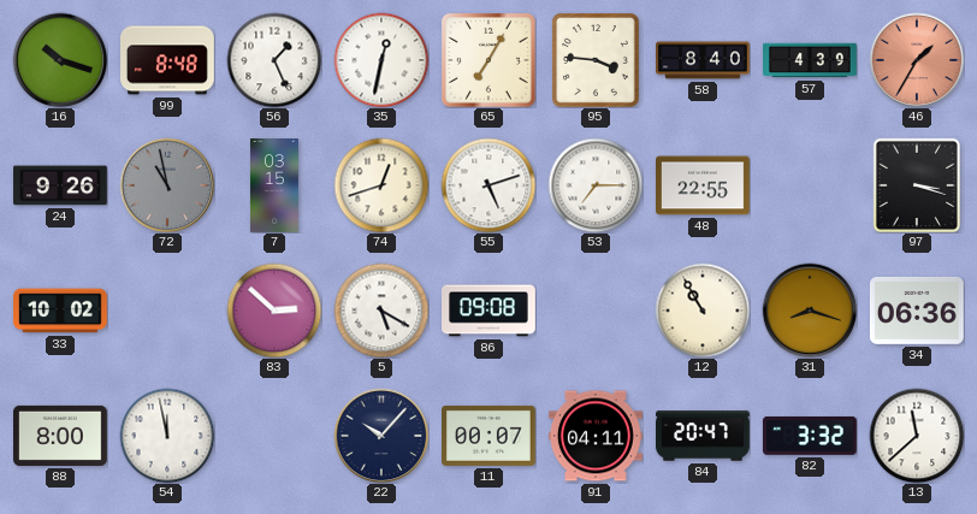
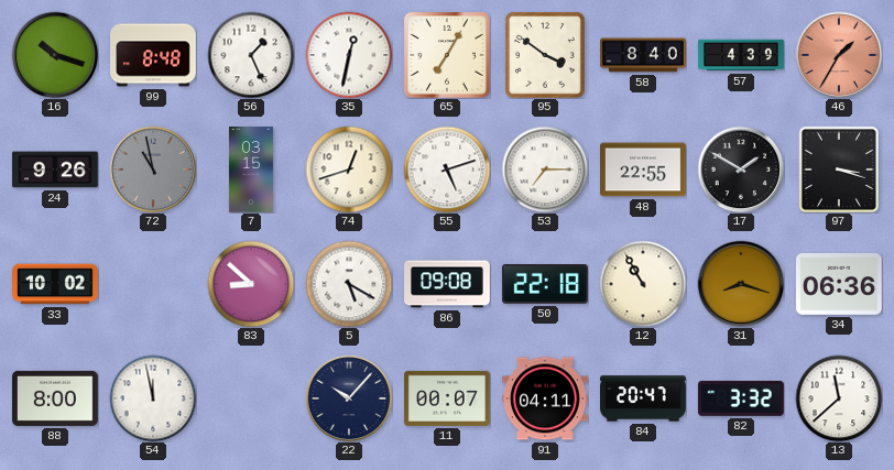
95: 3:46 -> 3:51 (545, 56)
17: none -> 1:50 (741, 170)
83: 2:52 -> 8:52 (251, 284)
50: none -> 22:18 (545, 284)
